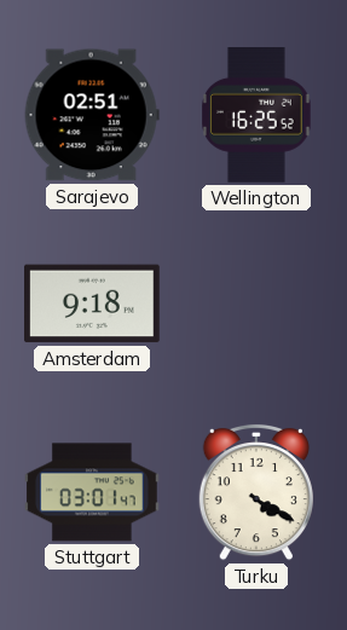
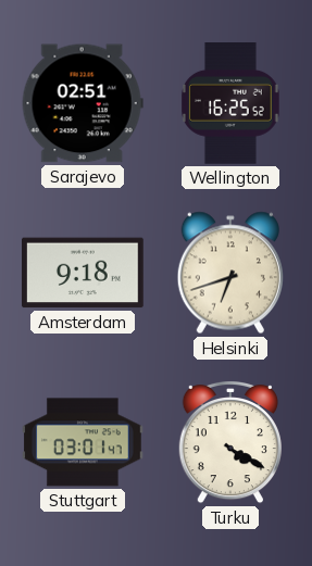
Helsinki: none -> 6:42 (230, 273)
